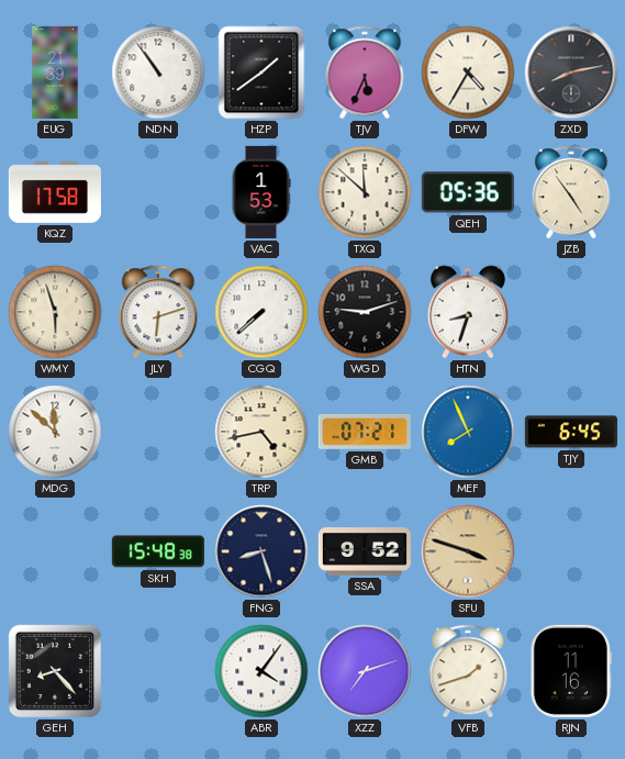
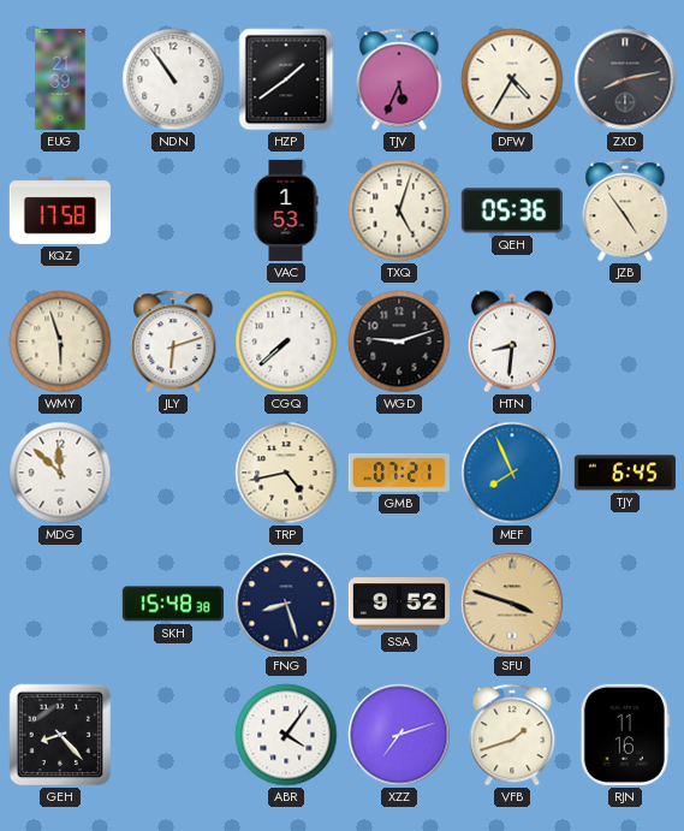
TXQ: 11:52 -> 5:03 (399, 210)
HTN: 8:33 -> 8:31 (512, 342)
